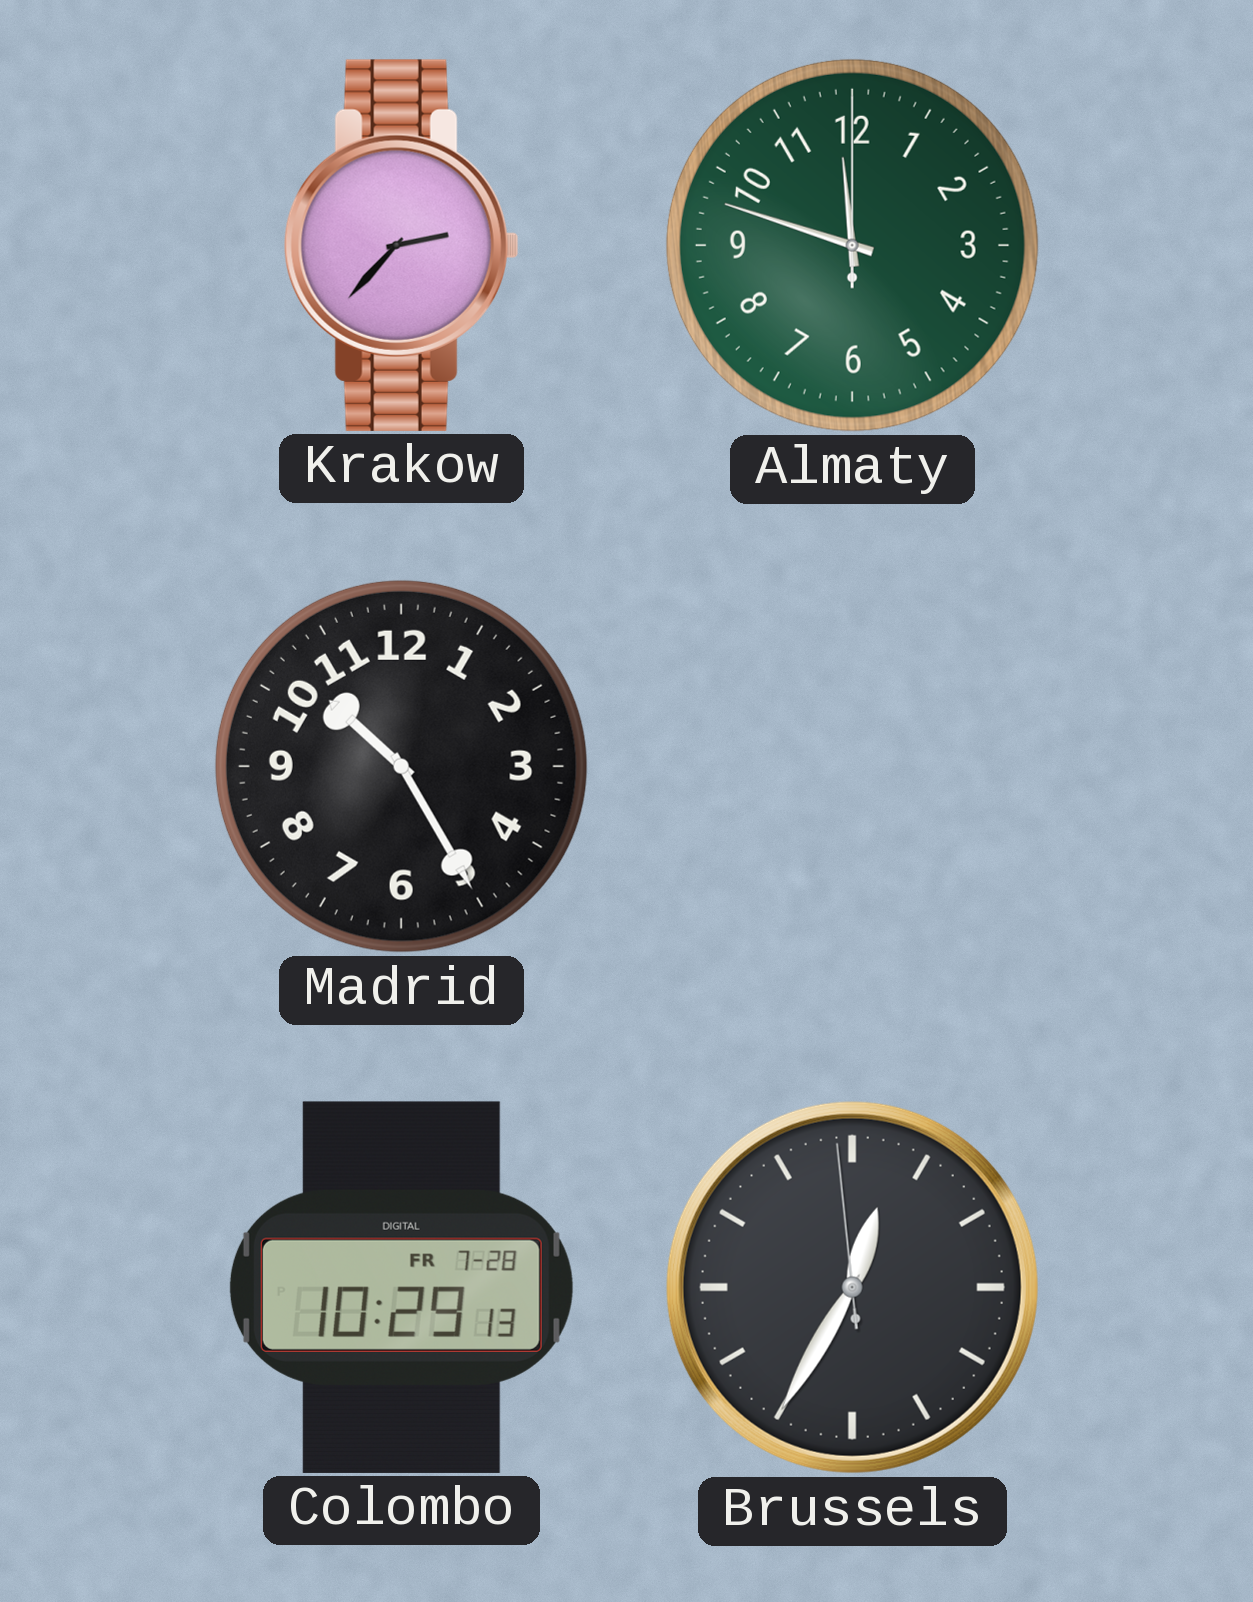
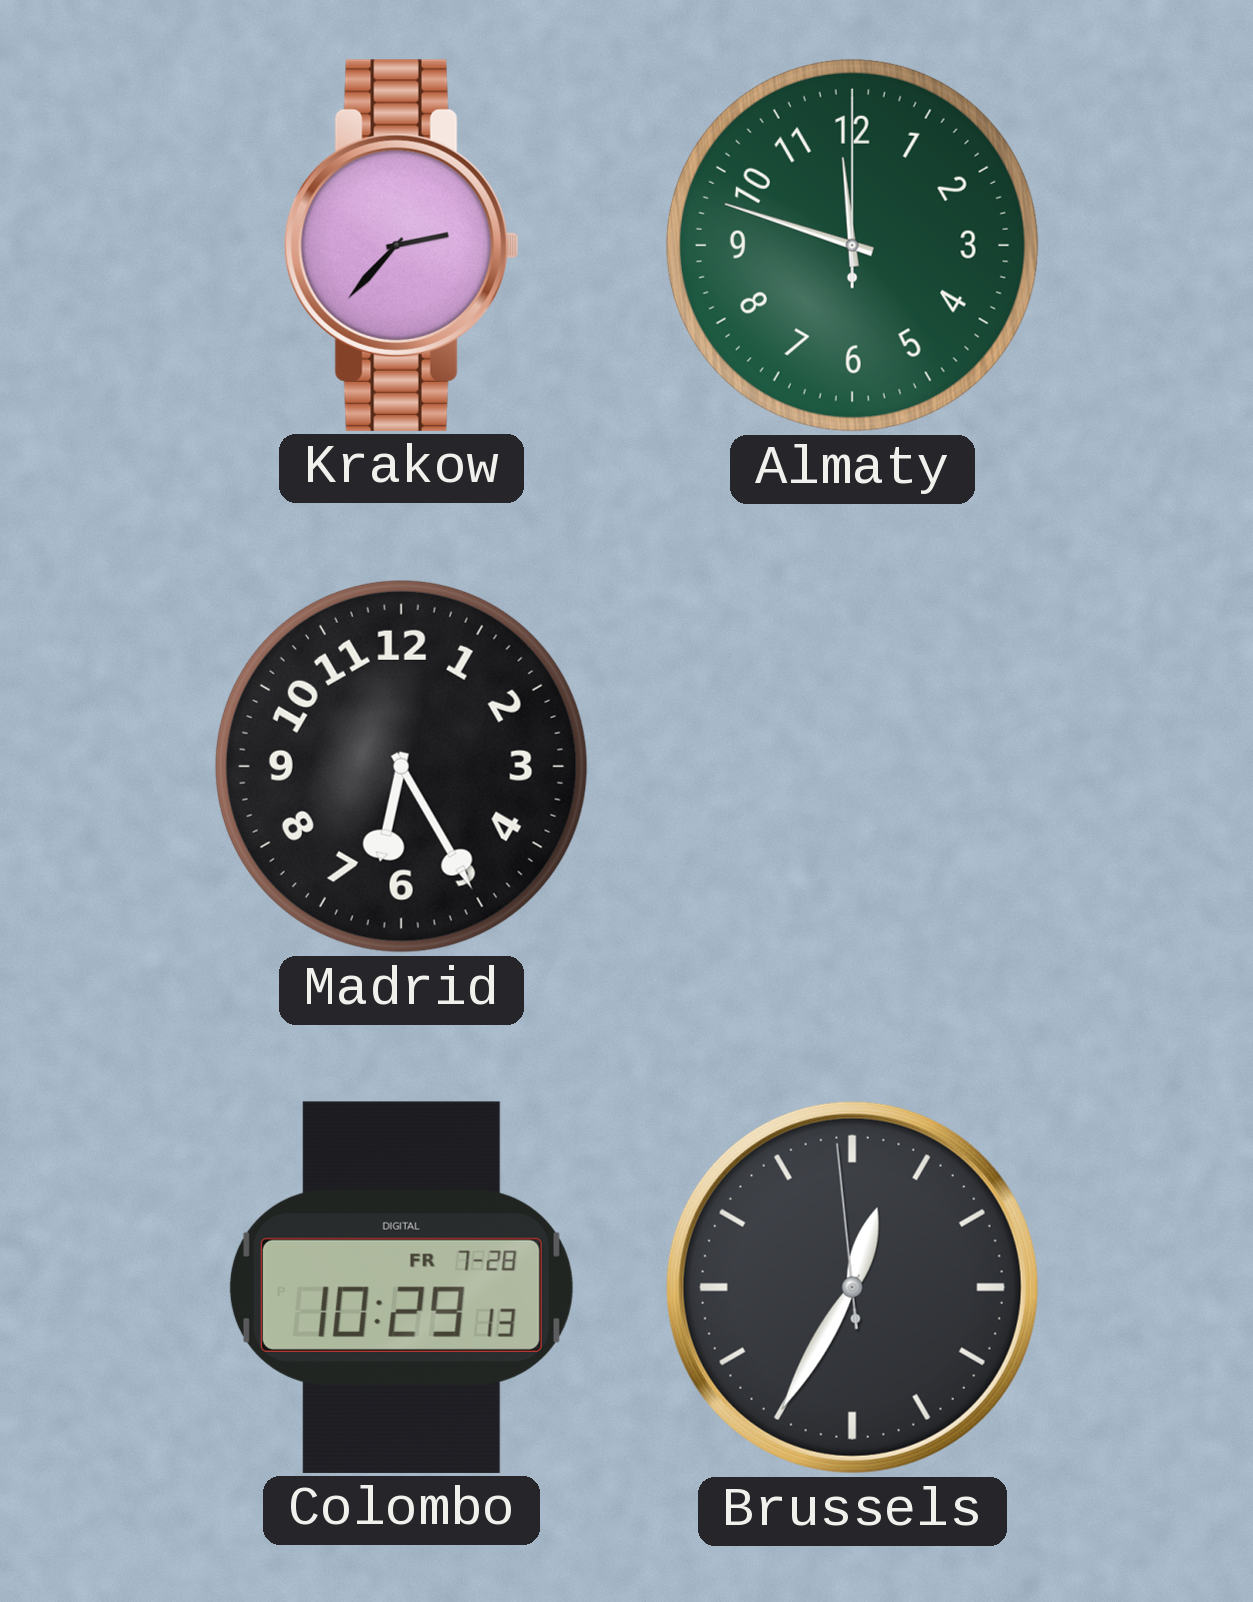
Madrid: 10:25 -> 6:25 (401, 766)
